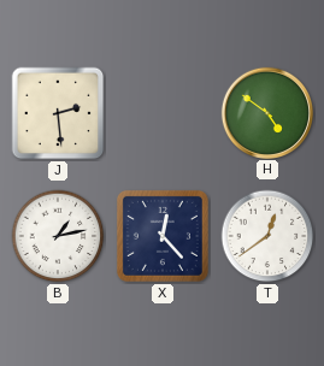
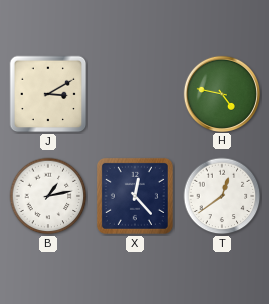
J: 2:29 -> 3:10 (48, 94)
H: 4:51 -> 4:47 (221, 93)
